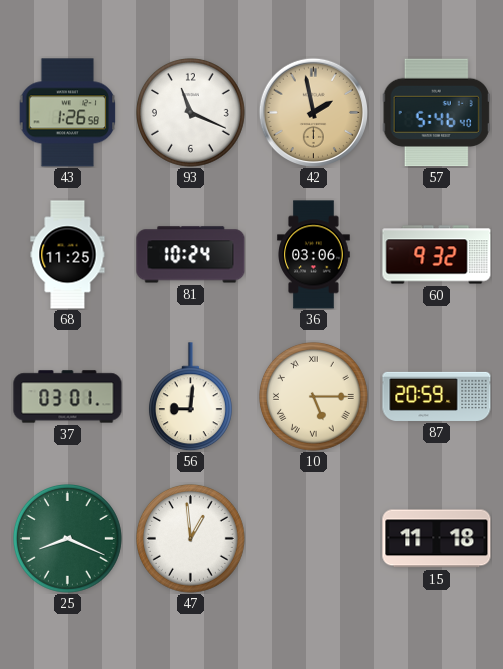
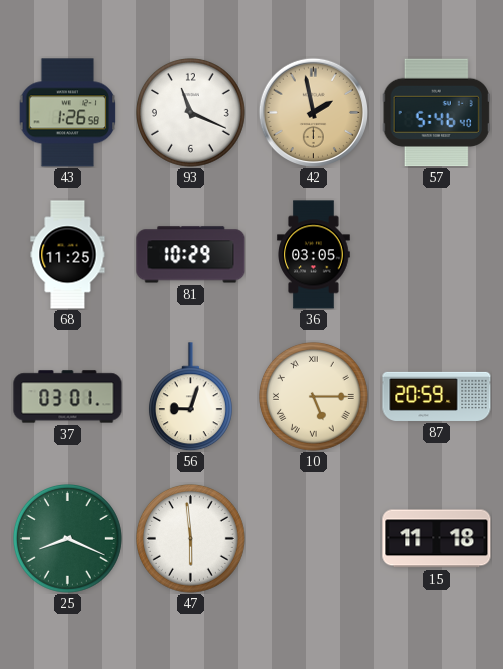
81: 10:24 -> 10:29 (191, 255)
36: 03:06 -> 03:05 (314, 255)
60: 9:32 -> none (437, 255)
56: 9:01 -> 9:03 (190, 397)
47: 12:59 -> 5:59 (191, 539)
